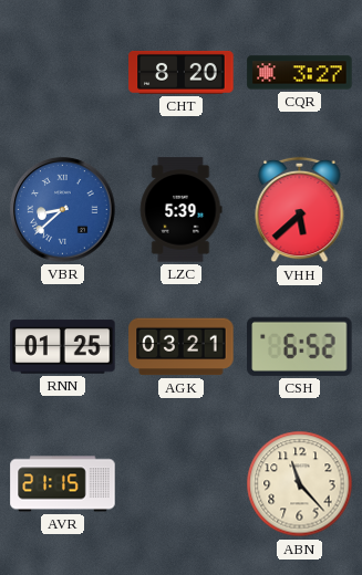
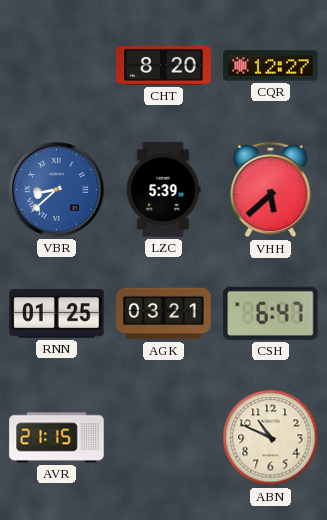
CQR: 3:27 -> 12:27 (271, 66)
CSH: 6:52 -> 6:47 (271, 313)
ABN: 11:23 -> 10:49 (271, 438)
